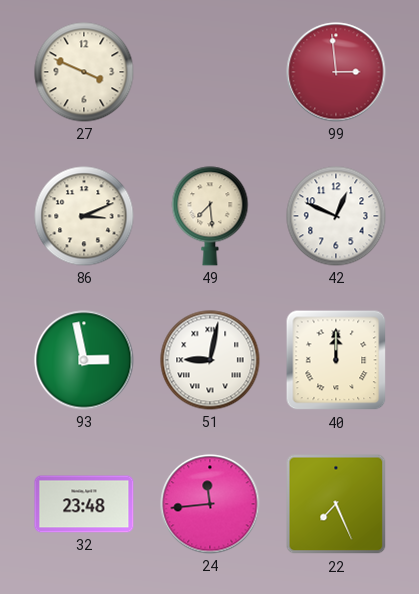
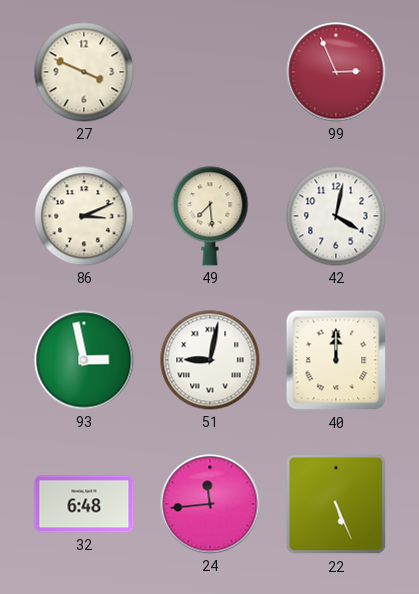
99: 2:59 -> 2:56 (336, 72)
42: 12:49 -> 4:02 (336, 216)
32: 23:48 -> 6:48 (84, 504)
22: 7:26 -> 5:26 (336, 504)
